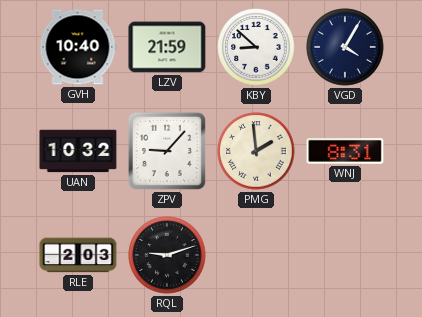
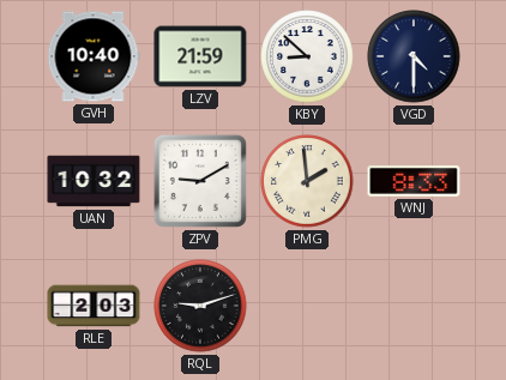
VGD: 4:05 -> 4:30 (414, 56)
ZPV: 9:07 -> 9:10 (200, 181)
WNJ: 8:31 -> 8:33 (414, 182)
